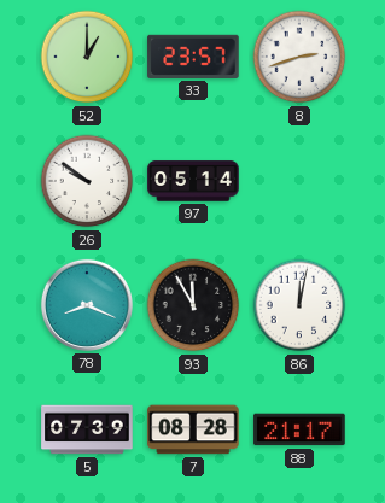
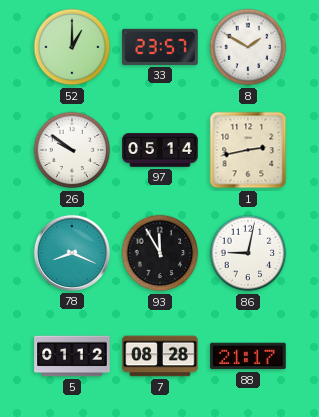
8: 2:42 -> 1:50 (248, 47)
1: none -> 2:43 (248, 150)
86: 12:02 -> 9:02 (248, 253)
5: 07:39 -> 01:12 (72, 356)
